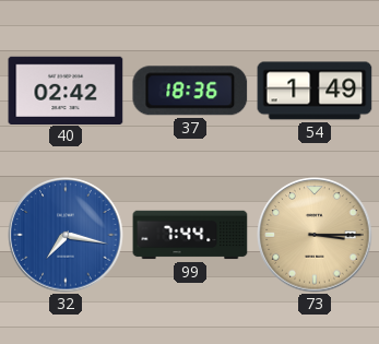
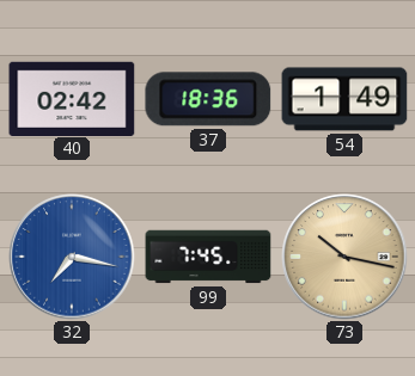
99: 7:44 -> 7:45 (208, 257)
73: 3:15 -> 10:17 (344, 257)
